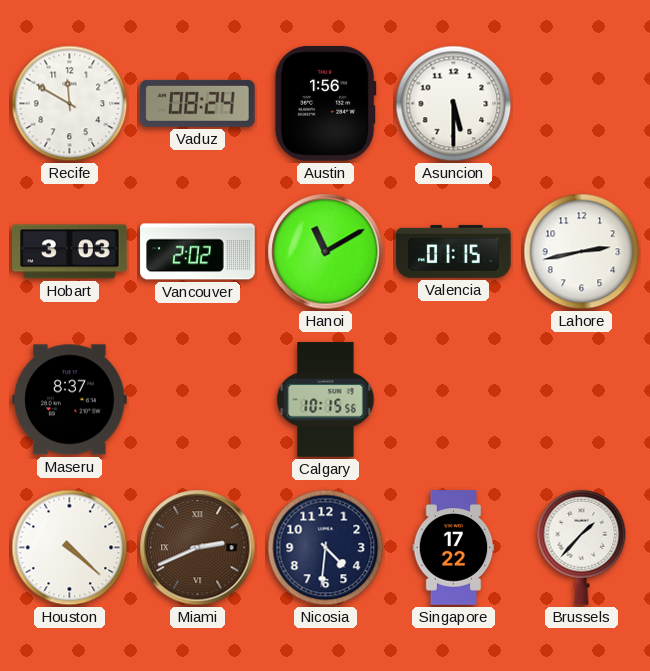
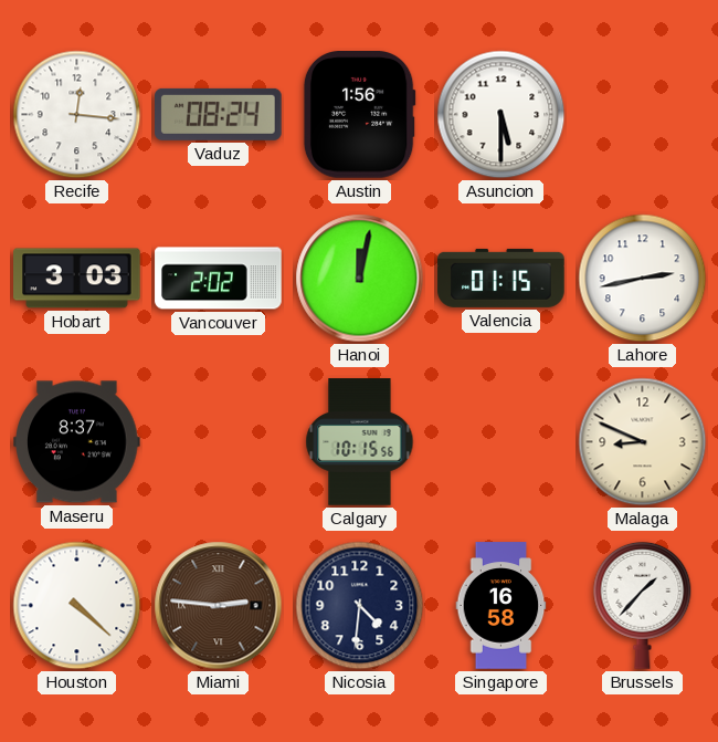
Recife: 11:50 -> 12:16 (77, 115)
Hanoi: 11:10 -> 12:02 (360, 279)
Malaga: none -> 8:49 (643, 442)
Miami: 2:41 -> 2:46 (219, 606)
Singapore: 17:22 -> 16:58 (501, 606)
